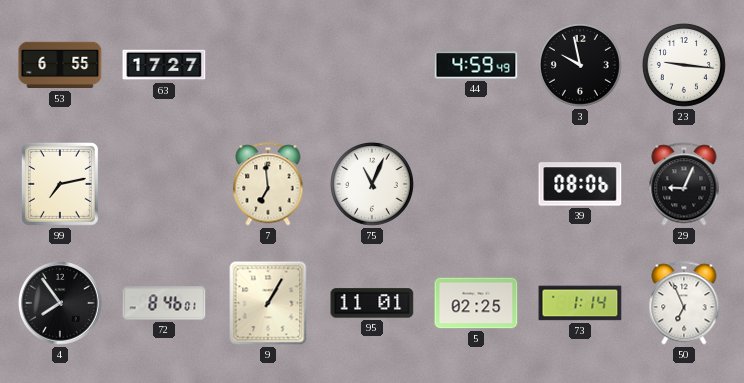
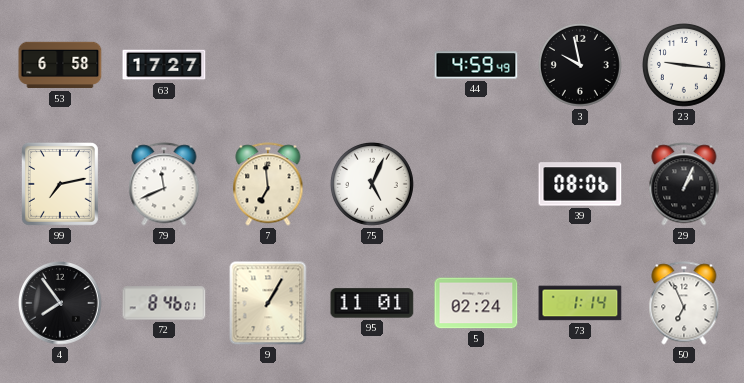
53: 6:55 -> 6:58 (60, 65)
79: none -> 11:41 (164, 184)
75: 11:04 -> 5:04 (372, 184)
29: 9:04 -> 1:04 (684, 184)
5: 02:25 -> 02:24 (476, 303)
